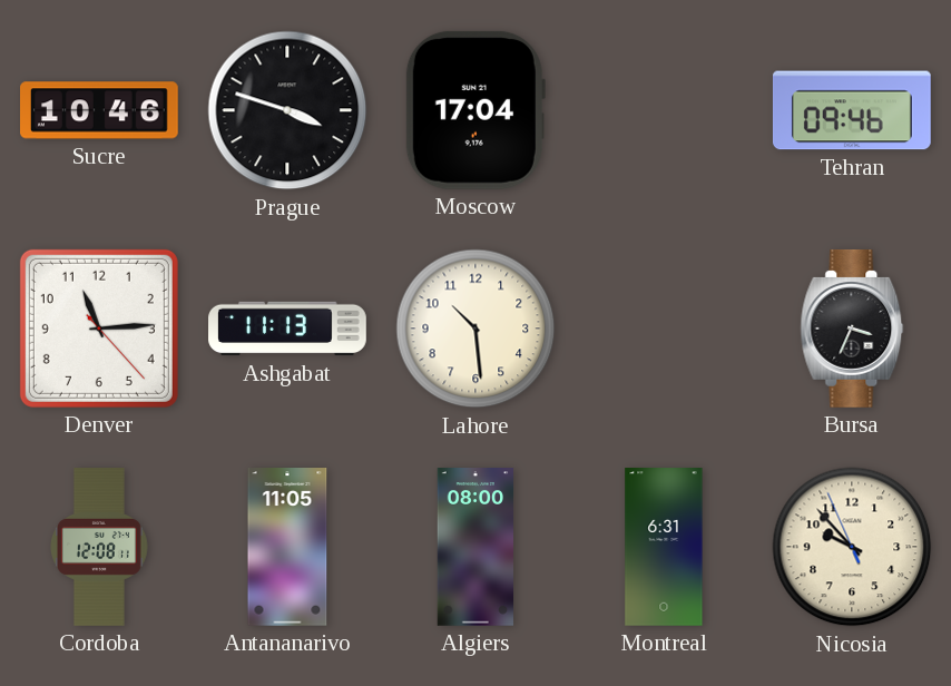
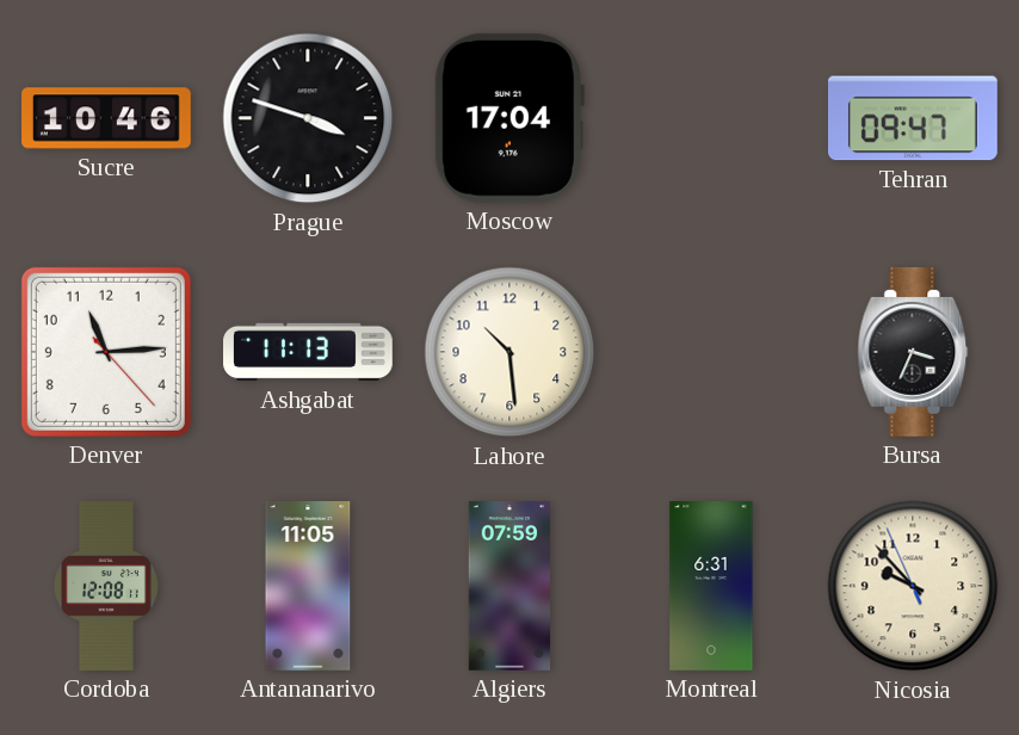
Tehran: 09:46 -> 09:47 (913, 118)
Algiers: 08:00 -> 07:59 (510, 587)
